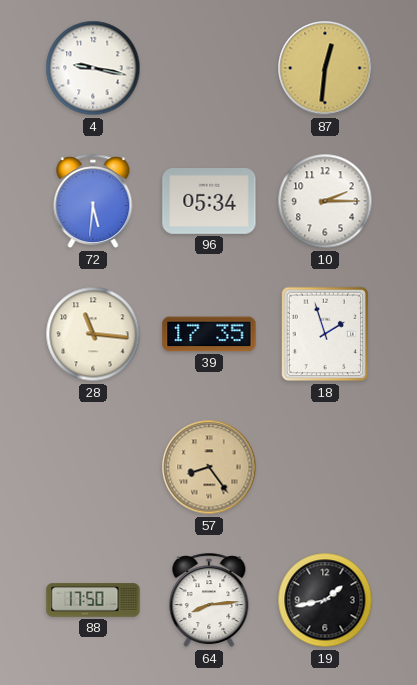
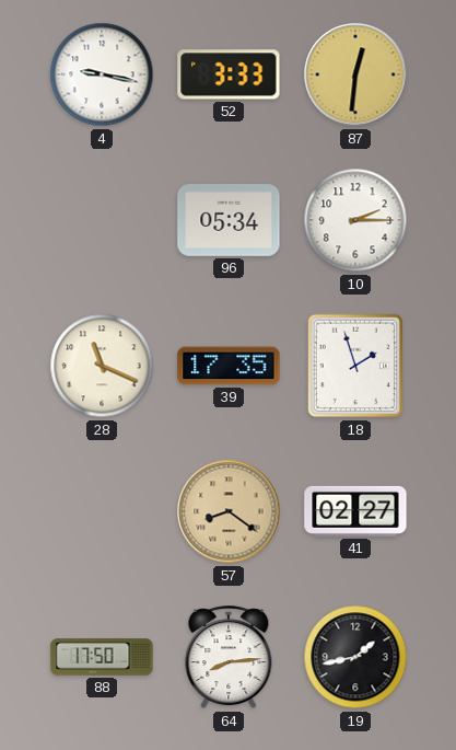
52: none -> 3:33 (229, 74)
72: 5:31 -> none (93, 202)
28: 11:16 -> 11:19 (102, 366)
57: 8:24 -> 8:21 (229, 511)
41: none -> 02:27 (355, 511)
